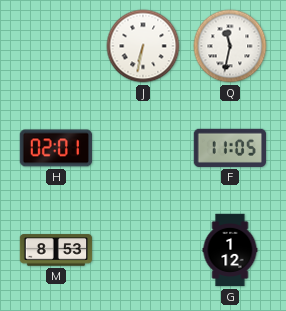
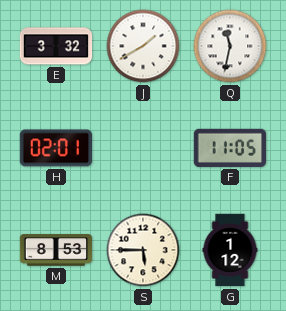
E: none -> 3:32 (56, 46)
J: 6:32 -> 1:40 (143, 46)
S: none -> 5:45 (143, 250)
